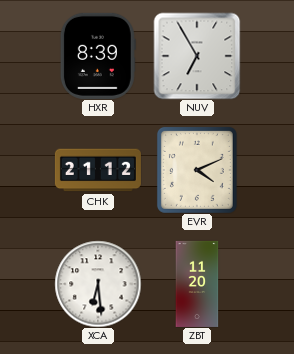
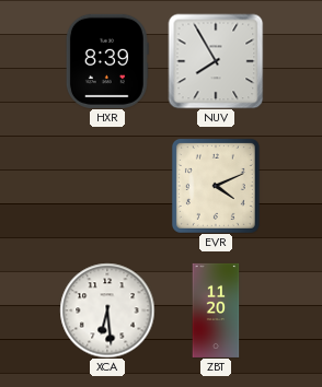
NUV: 6:55 -> 7:55 (216, 61)
CHK: 21:12 -> none (98, 170)
